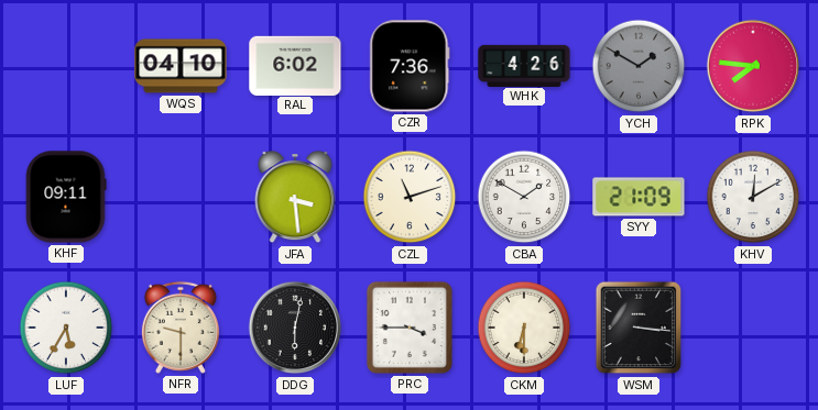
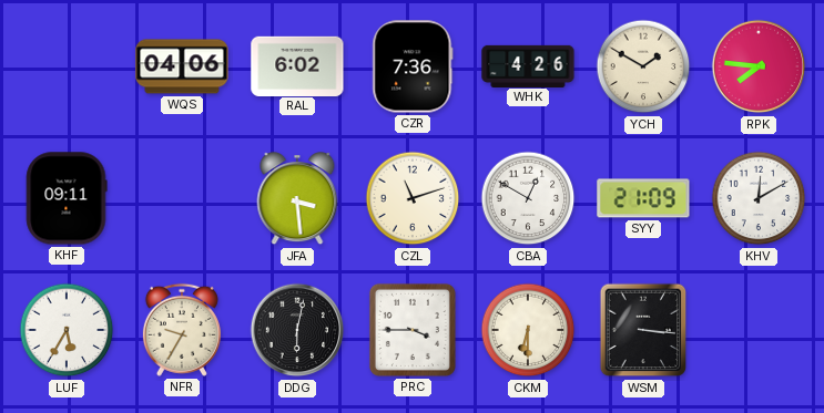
WQS: 04:10 -> 04:06 (182, 66)
YCH dial: grey -> cream (643, 66)
CBA: 1:50 -> 12:50 (528, 198)
NFR: 9:30 -> 9:35 (182, 330)
